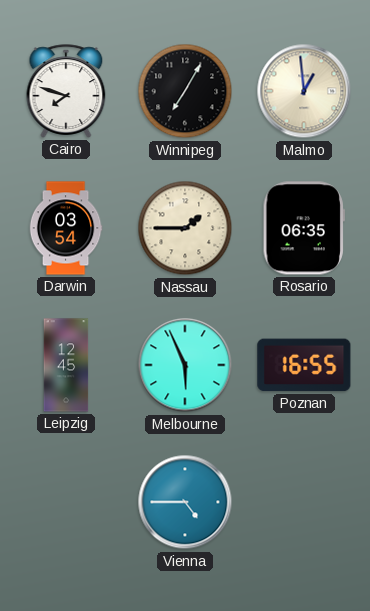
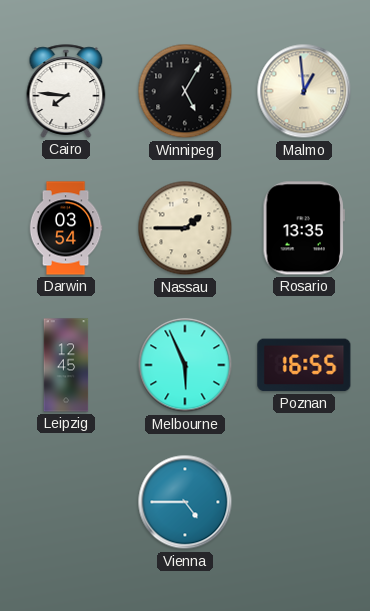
Cairo: 7:48 -> 7:46 (66, 91)
Winnipeg: 7:05 -> 5:05 (185, 91)
Rosario: 06:35 -> 13:35 (304, 228)
